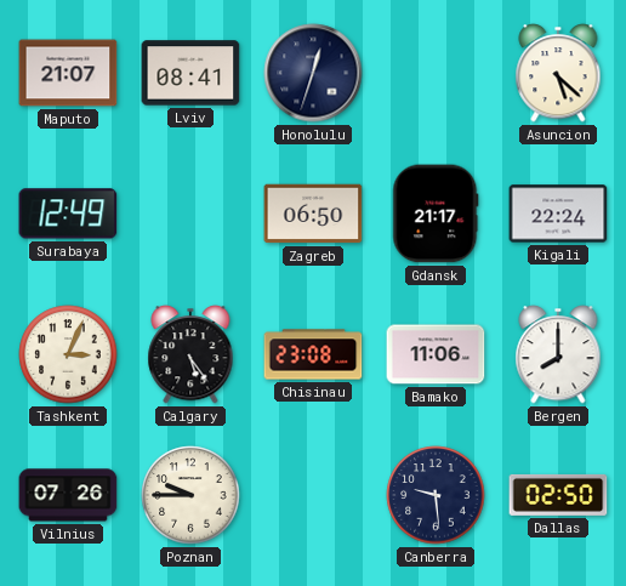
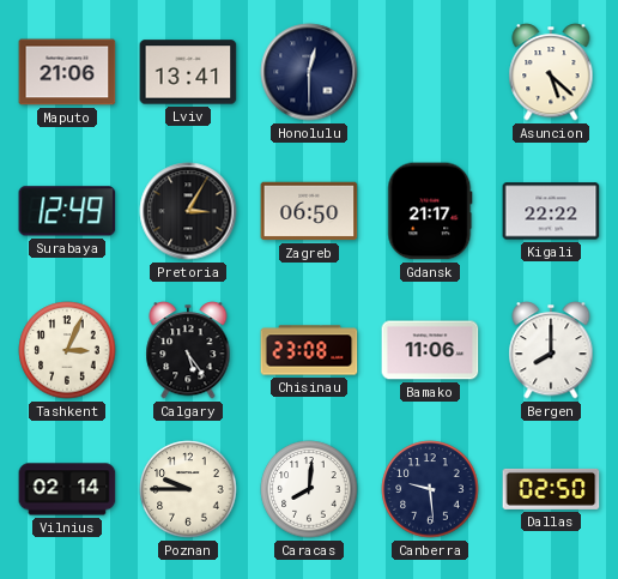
Maputo: 21:07 -> 21:06 (67, 72)
Lviv: 08:41 -> 13:41 (188, 72)
Honolulu: 12:33 -> 12:30 (309, 72)
Pretoria: none -> 3:05 (188, 211)
Kigali: 22:24 -> 22:22 (551, 211)
Vilnius: 07:26 -> 02:14 (67, 489)
Caracas: none -> 8:01 (309, 489)
